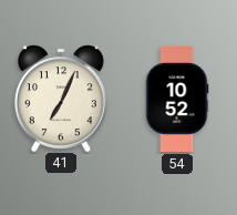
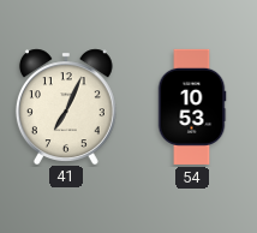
54: 10:52 -> 10:53 (192, 107)
